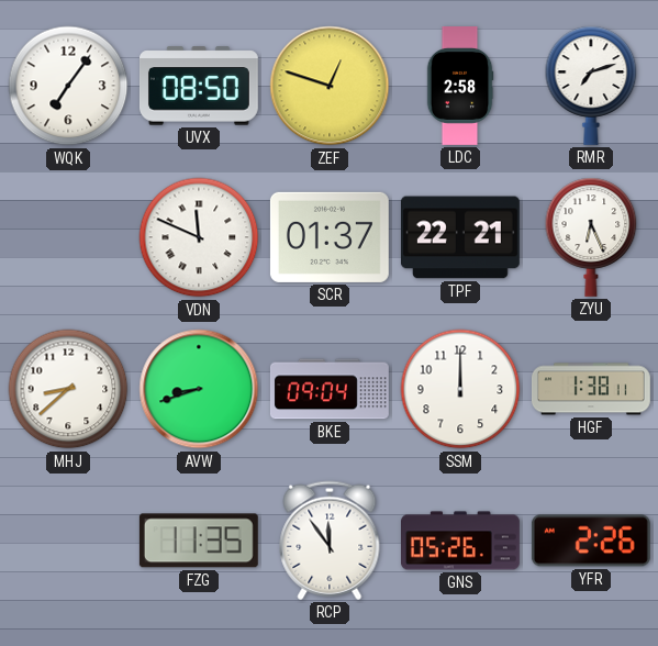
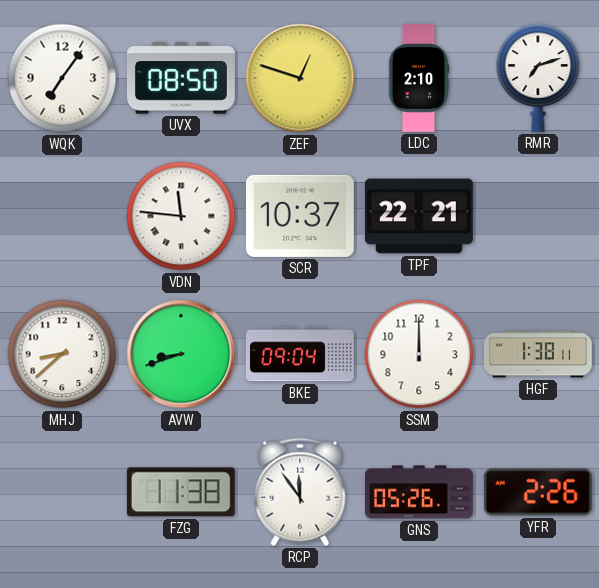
LDC: 2:58 -> 2:10 (419, 79)
VDN: 11:49 -> 11:46 (181, 216)
SCR: 01:37 -> 10:37 (300, 216)
ZYU: 6:26 -> none (591, 237)
FZG: 11:35 -> 11:38 (181, 492)
